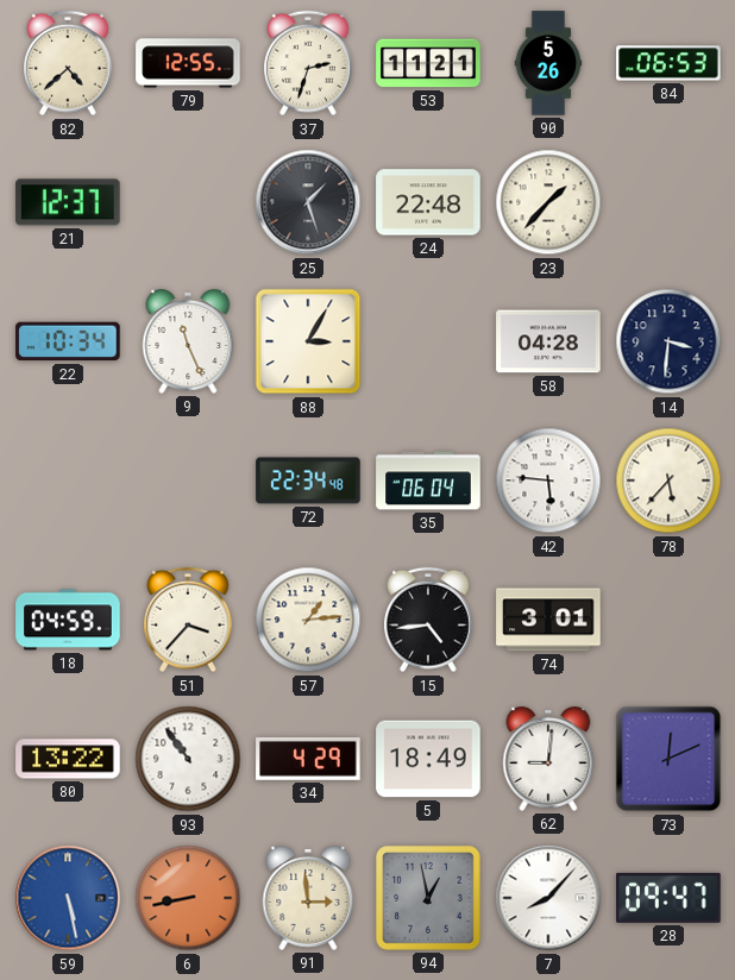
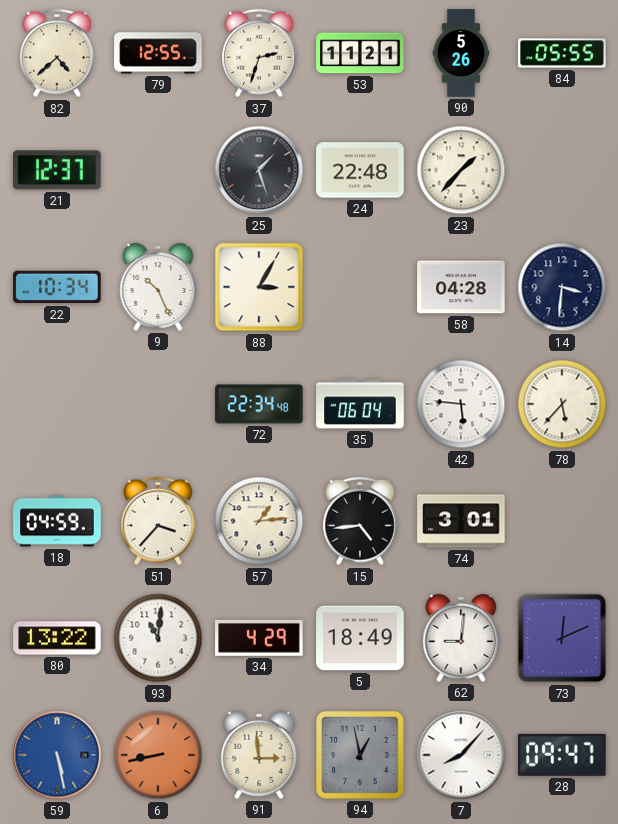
84: 06:53 -> 05:55 (562, 53)
9: 11:26 -> 10:26 (158, 288)
93: 10:54 -> 11:01 (158, 638)
